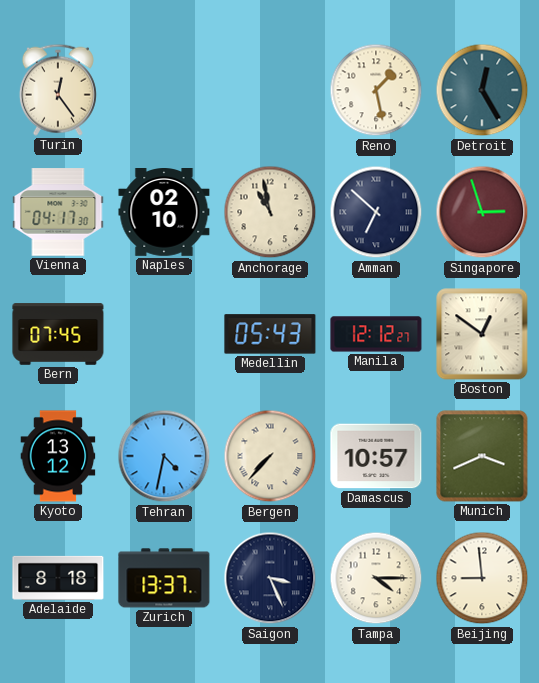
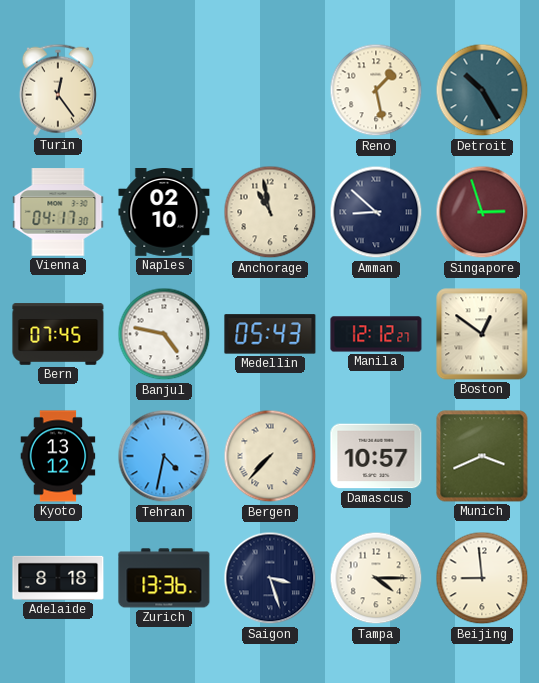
Detroit: 12:25 -> 10:25 (482, 90)
Amman: 6:52 -> 8:52 (376, 212)
Banjul: none -> 4:47 (164, 334)
Zurich: 13:37 -> 13:36 (164, 578)
Saigon: 3:26 -> 3:27 (270, 578)
